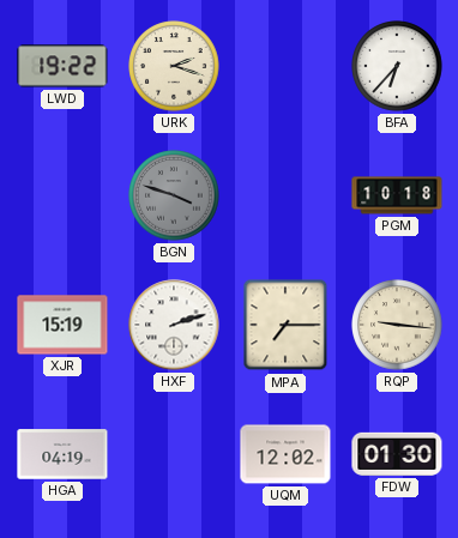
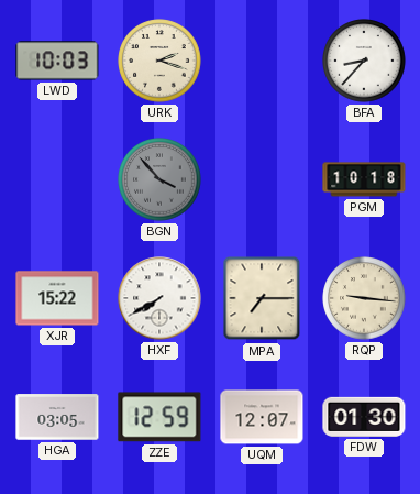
LWD: 19:22 -> 10:03 (57, 61)
BFA: 6:37 -> 8:37 (364, 61)
BGN: 3:48 -> 3:53 (159, 179)
XJR: 15:19 -> 15:22 (57, 298)
HXF: 2:12 -> 7:40 (159, 298)
HGA: 04:19 -> 03:05 (57, 417)
ZZE: none -> 12:59 (159, 417)
UQM: 12:02 -> 12:07 (262, 417)
